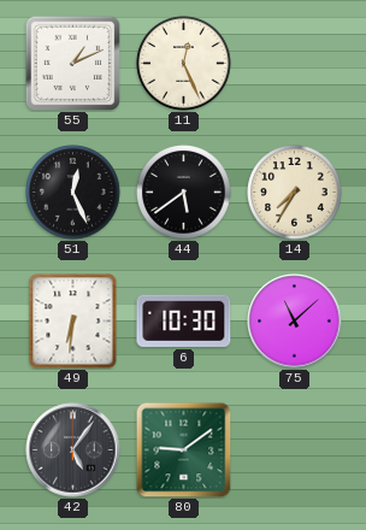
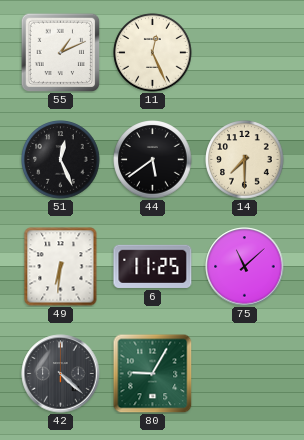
14: 7:35 -> 7:30 (245, 160)
6: 10:30 -> 11:25 (153, 266)
42: 5:06 -> 4:22 (61, 374)
80: 9:09 -> 9:05 (152, 373)
